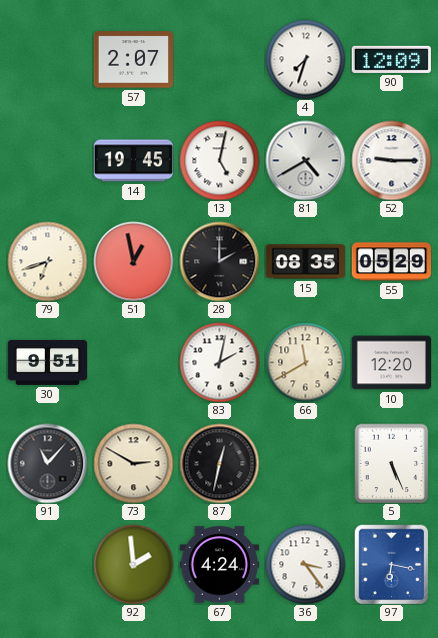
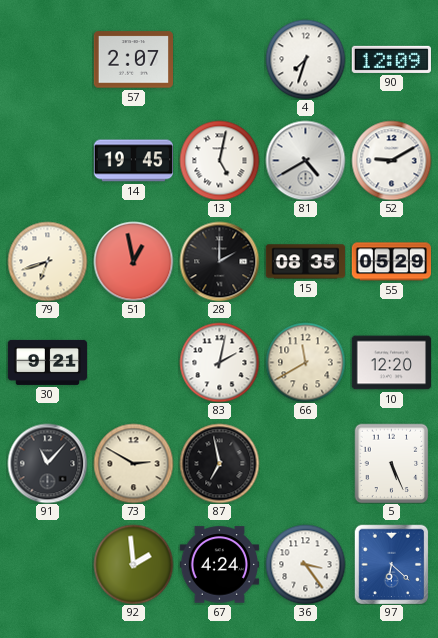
52: 9:15 -> 9:10 (391, 160)
30: 9:51 -> 9:21 (47, 362)
87: 12:32 -> 6:58 (219, 463)
97: 6:17 -> 6:22 (392, 564)
